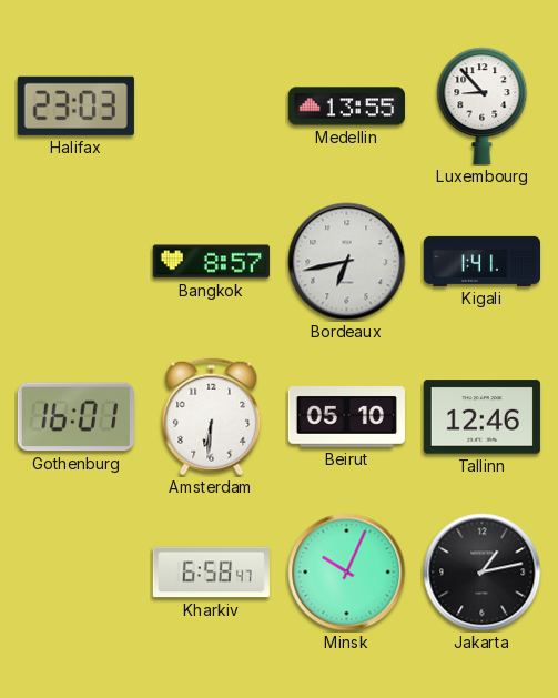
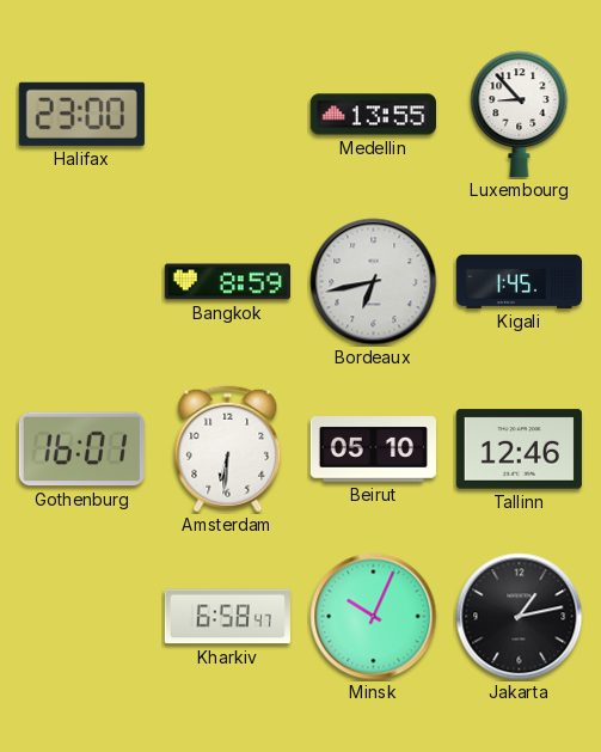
Halifax: 23:03 -> 23:00 (81, 114)
Bangkok: 8:57 -> 8:59 (227, 282)
Kigali: 1:41 -> 1:45 (519, 281)
